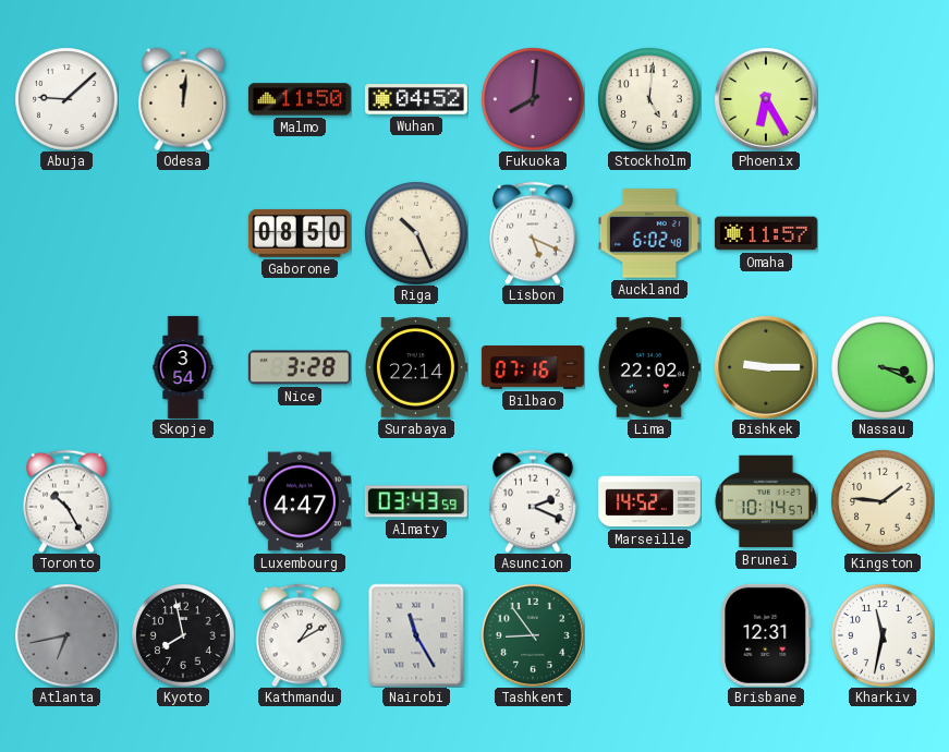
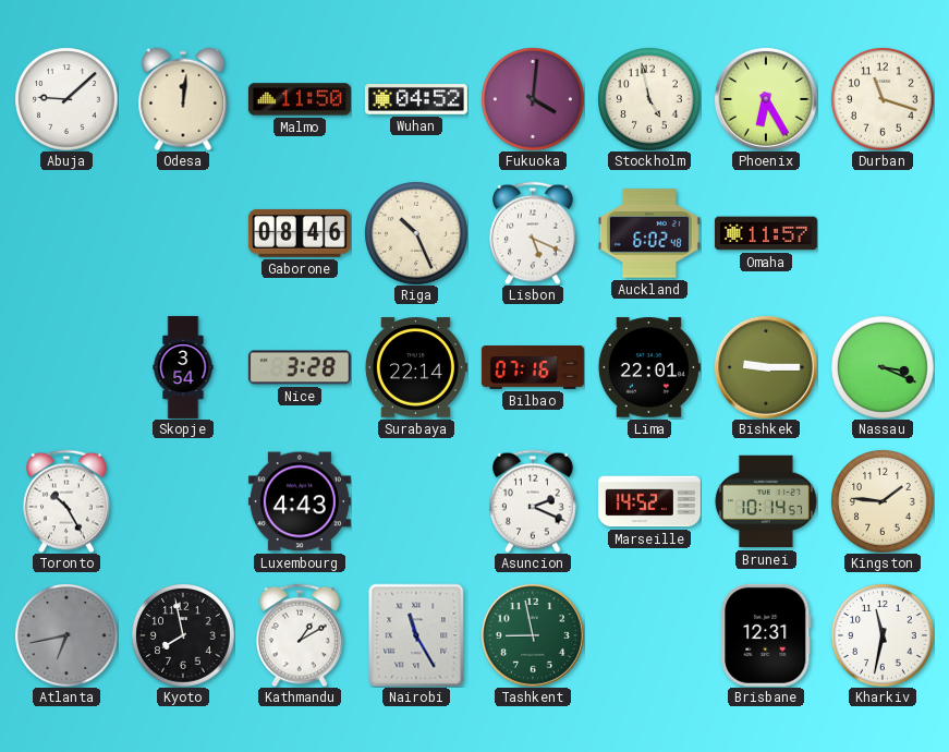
Fukuoka: 8:01 -> 4:01 (533, 99)
Stockholm: 5:01 -> 4:58 (649, 99)
Durban: none -> 11:18 (883, 99)
Gaborone: 08:50 -> 08:46 (300, 233)
Lima: 22:02 -> 22:01 (649, 367)
Luxembourg: 4:47 -> 4:43 (300, 501)
Almaty: 03:43 -> none (416, 501)
Tashkent: 8:54 -> 8:58 (533, 635)
